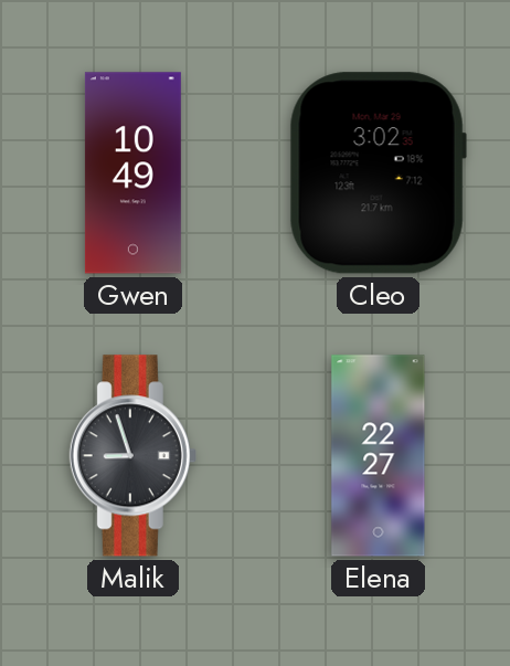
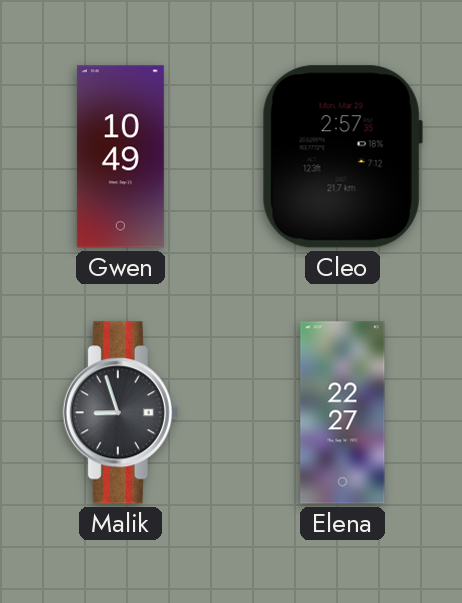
Cleo: 3:02 -> 2:57 (342, 157)
